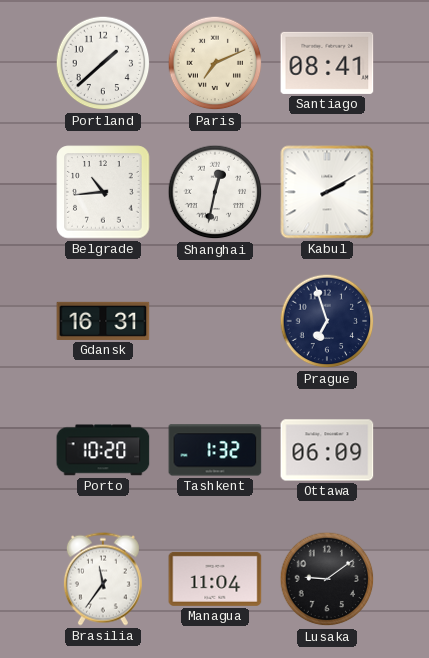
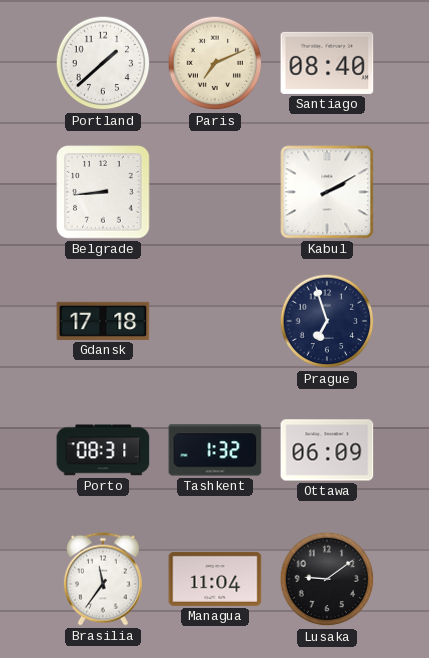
Santiago: 08:41 -> 08:40 (327, 63)
Belgrade: 10:44 -> 8:44 (103, 192)
Shanghai: 12:32 -> none (215, 192)
Gdansk: 16:31 -> 17:18 (103, 321)
Porto: 10:20 -> 08:31 (103, 450)
